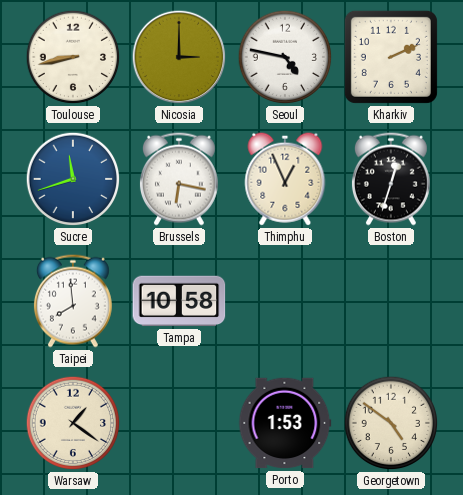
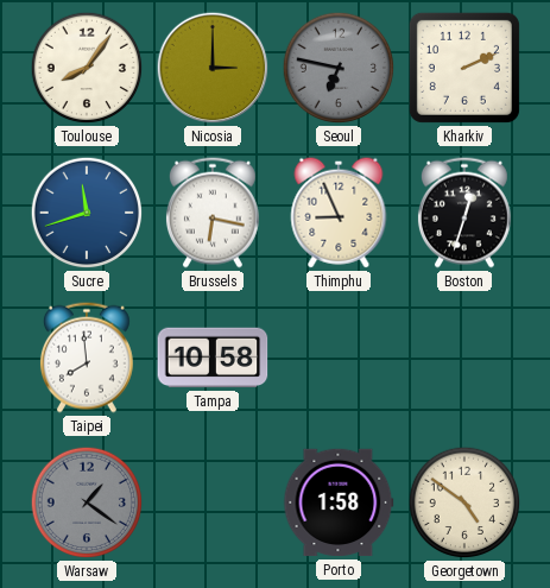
Toulouse: 8:43 -> 8:06 (87, 68)
Seoul: 4:47 -> 6:47 (339, 68)
Seoul dial: white -> grey (339, 68)
Thimphu: 12:56 -> 8:56 (339, 213)
Warsaw dial: cream -> grey (87, 502)
Porto: 1:53 -> 1:58 (339, 502)
